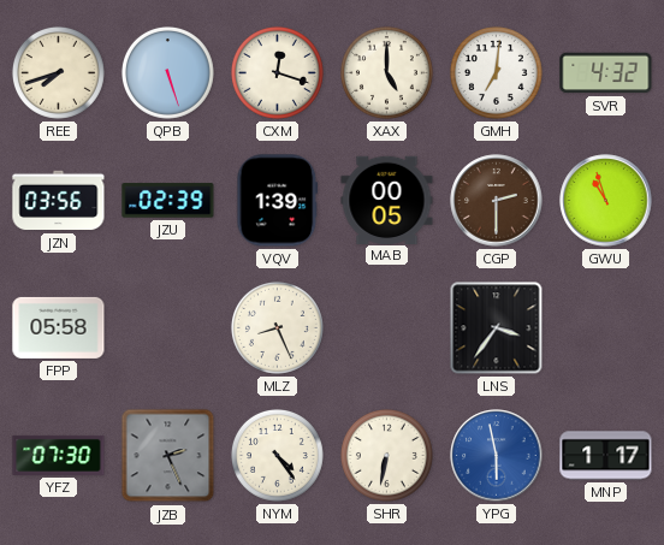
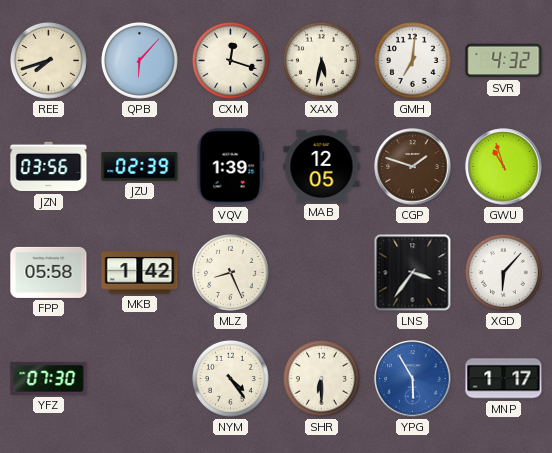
QPB: 5:27 -> 6:07 (139, 60)
XAX: 5:00 -> 5:32 (321, 60)
MAB: 00:05 -> 12:05 (322, 166)
CGP: 2:30 -> 1:48 (413, 167)
MKB: none -> 1:42 (140, 273)
XGD: none -> 6:07 (503, 272)
JZB: 2:26 -> none (168, 456)
SHR: 6:32 -> 6:30 (321, 378)
YPG: 5:58 -> 5:55 (413, 379)
